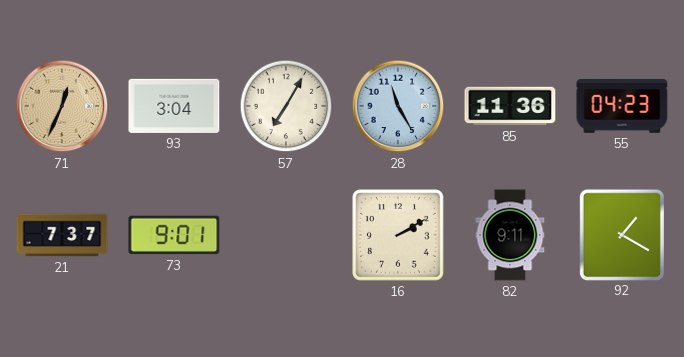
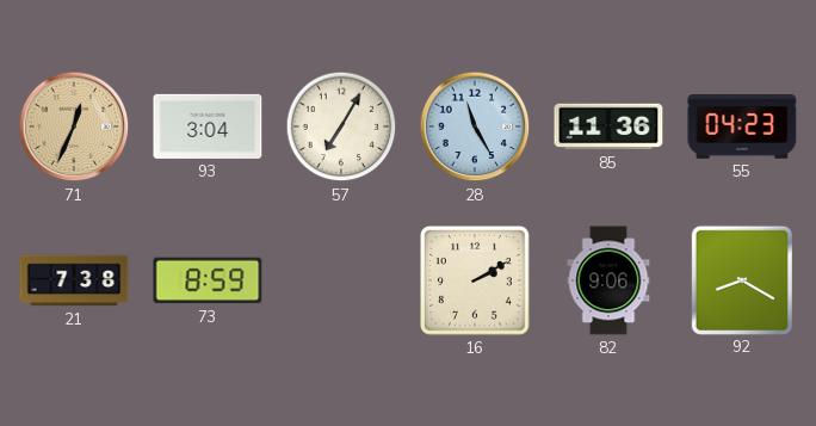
21: 7:37 -> 7:38 (74, 280)
73: 9:01 -> 8:59 (208, 280)
82: 9:11 -> 9:06 (608, 280)
92: 1:20 -> 8:20 (741, 279)
